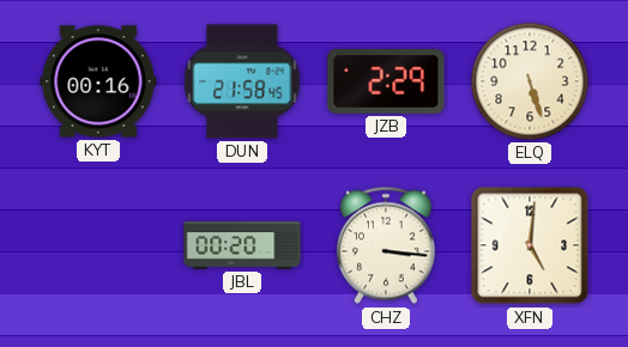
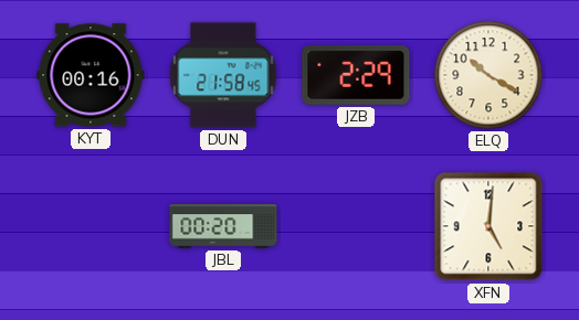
ELQ: 5:27 -> 10:20 (488, 75)
CHZ: 3:16 -> none (386, 245)
